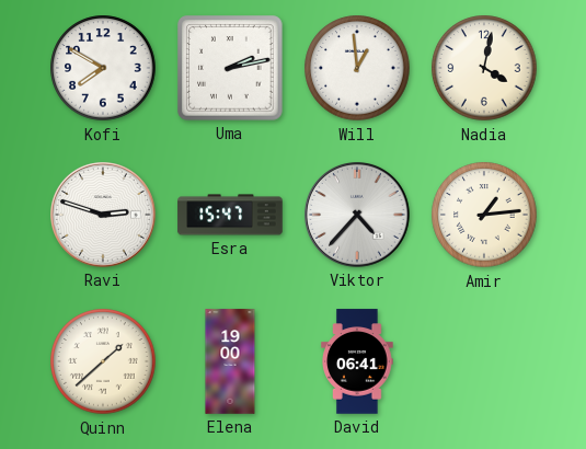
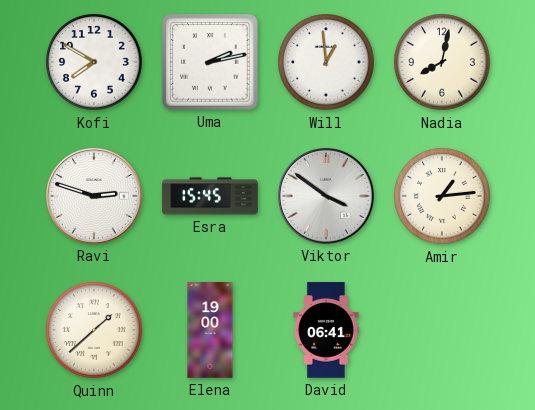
Nadia: 4:02 -> 8:02 (442, 62)
Esra: 15:47 -> 15:45 (210, 196)
Viktor: 4:37 -> 3:51 (327, 197)
